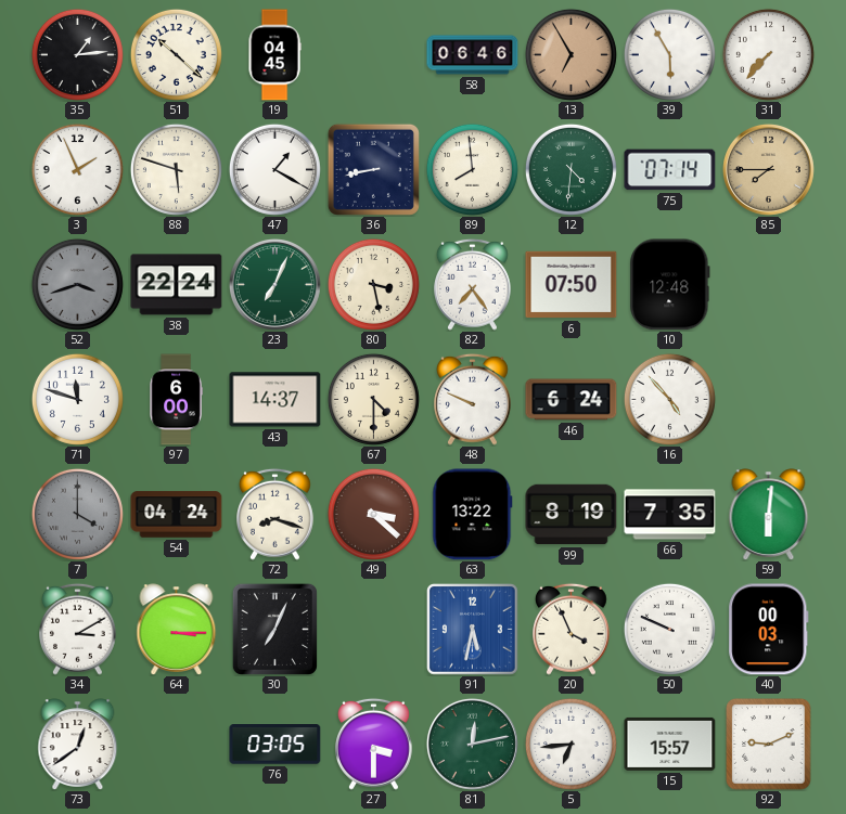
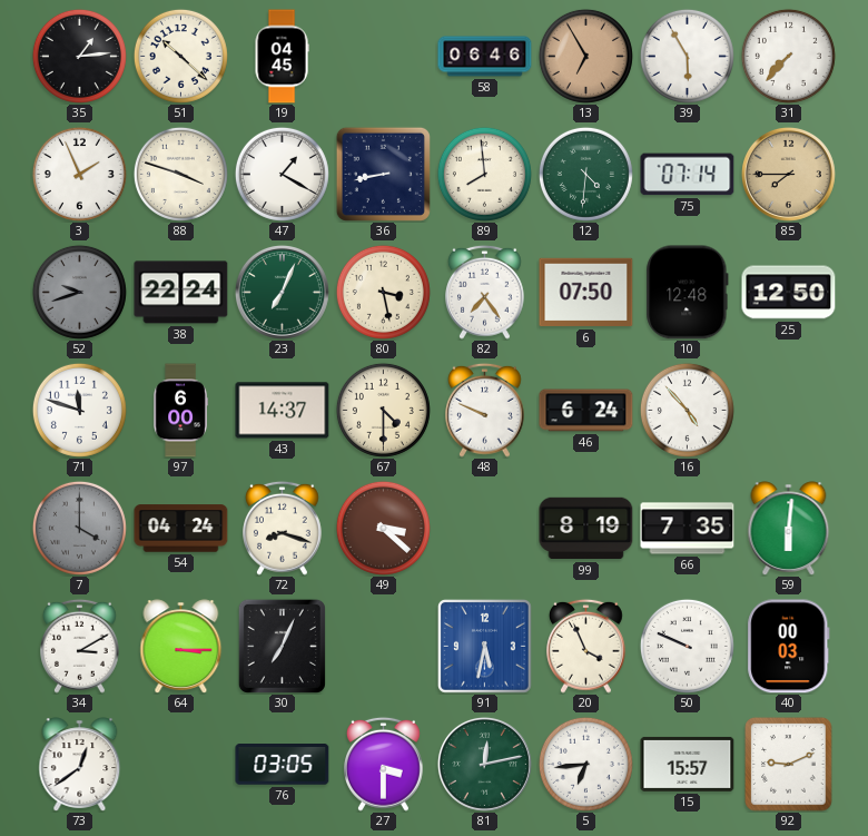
88: 5:48 -> 3:48 (180, 174)
52: 3:42 -> 9:42 (79, 292)
25: none -> 12:50 (789, 293)
63: 13:22 -> none (473, 515)
